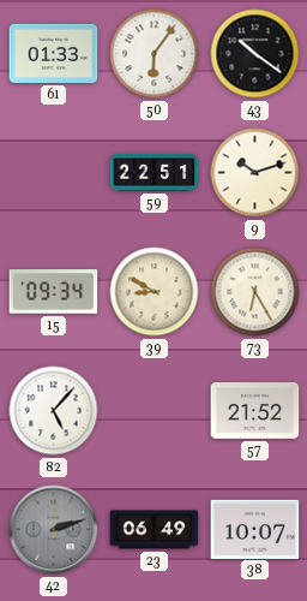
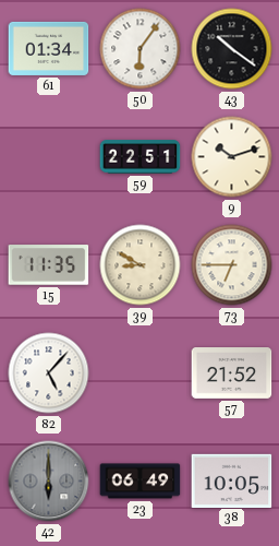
61: 01:33 -> 01:34 (49, 48)
15: 09:34 -> 11:35 (49, 265)
73: 6:25 -> 6:45 (232, 265)
42: 2:12 -> 6:00 (49, 482)
38: 10:07 -> 10:05 (232, 480)
